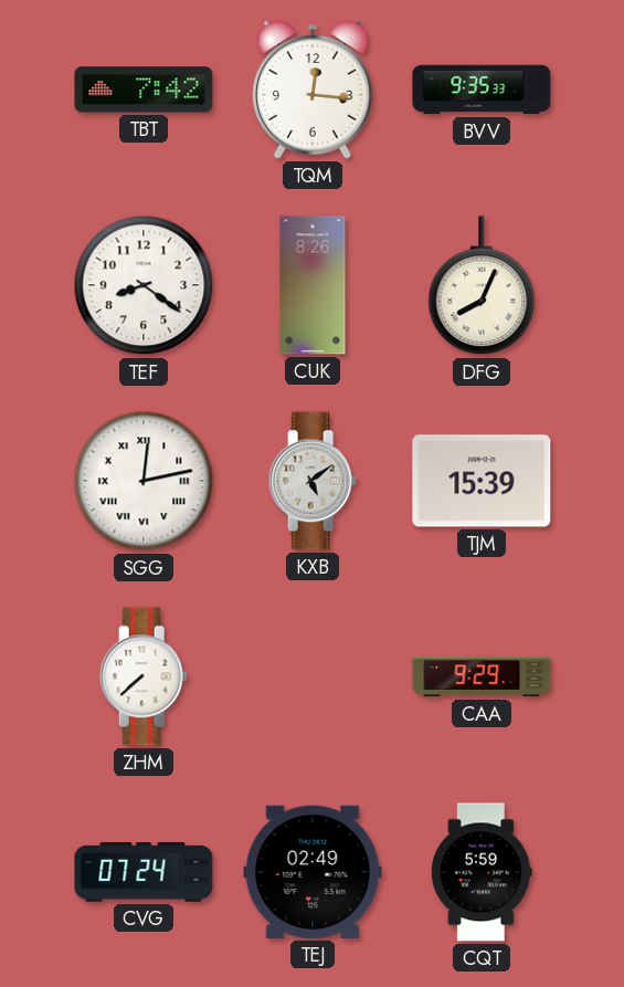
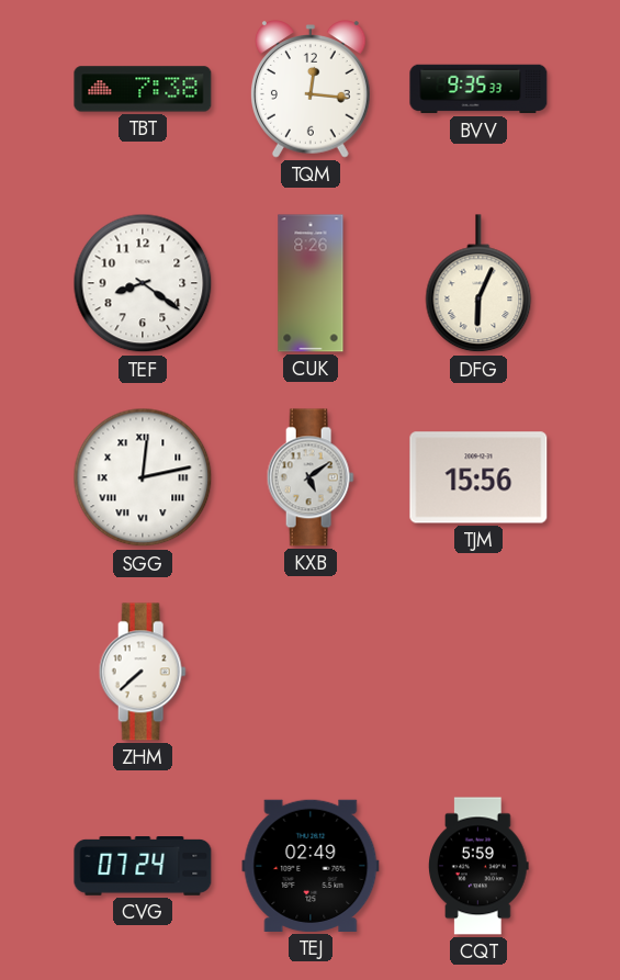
TBT: 7:42 -> 7:38 (143, 89)
DFG: 8:04 -> 6:04 (478, 284)
TJM: 15:39 -> 15:56 (478, 477)
CAA: 9:29 -> none (482, 676)
